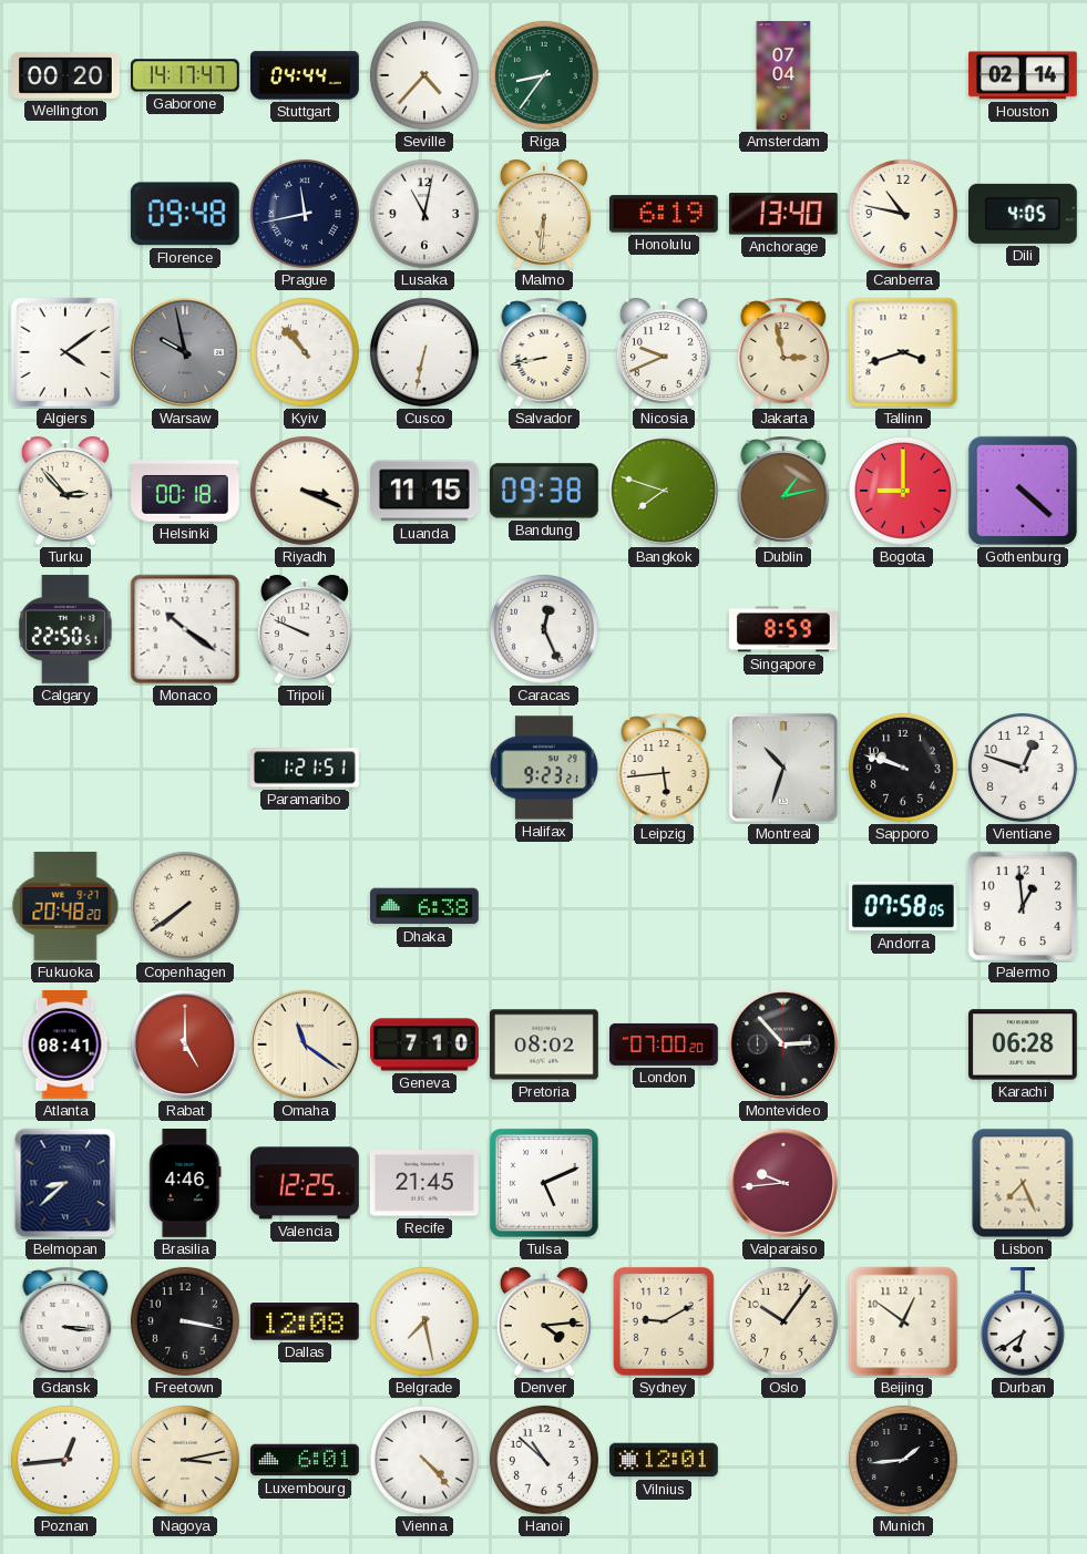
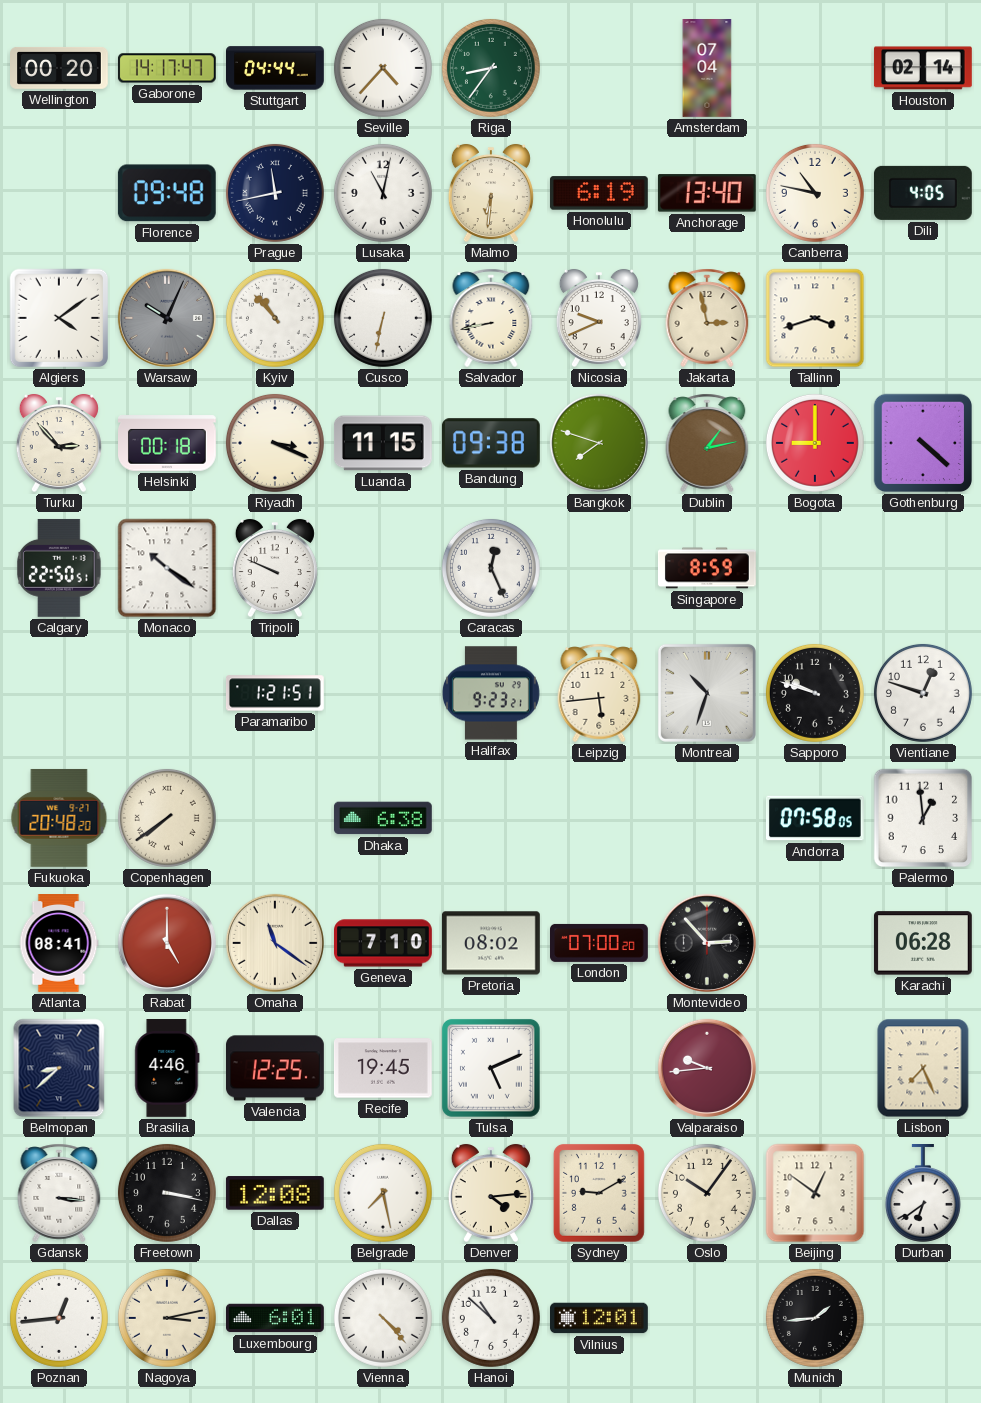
Warsaw: 9:58 -> 10:04 (167, 318)
Recife: 21:45 -> 19:45 (383, 1068)
